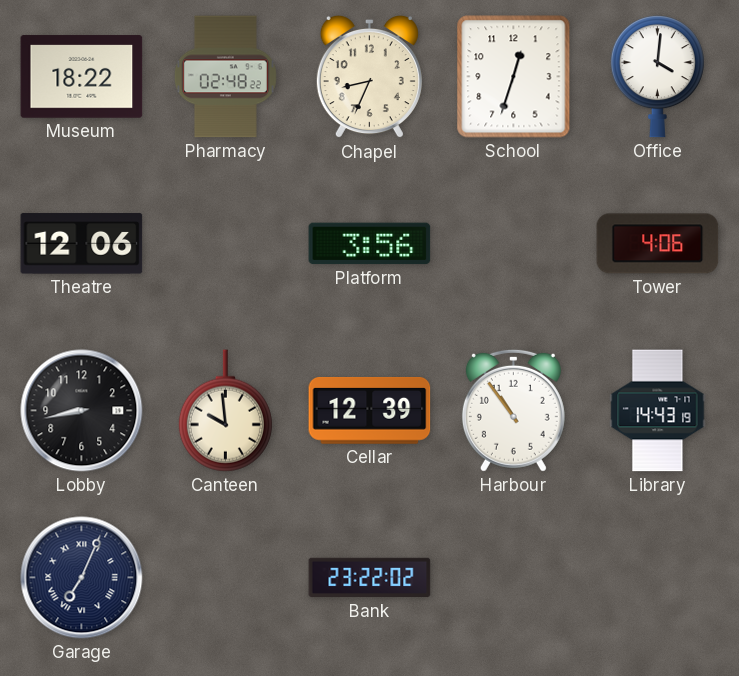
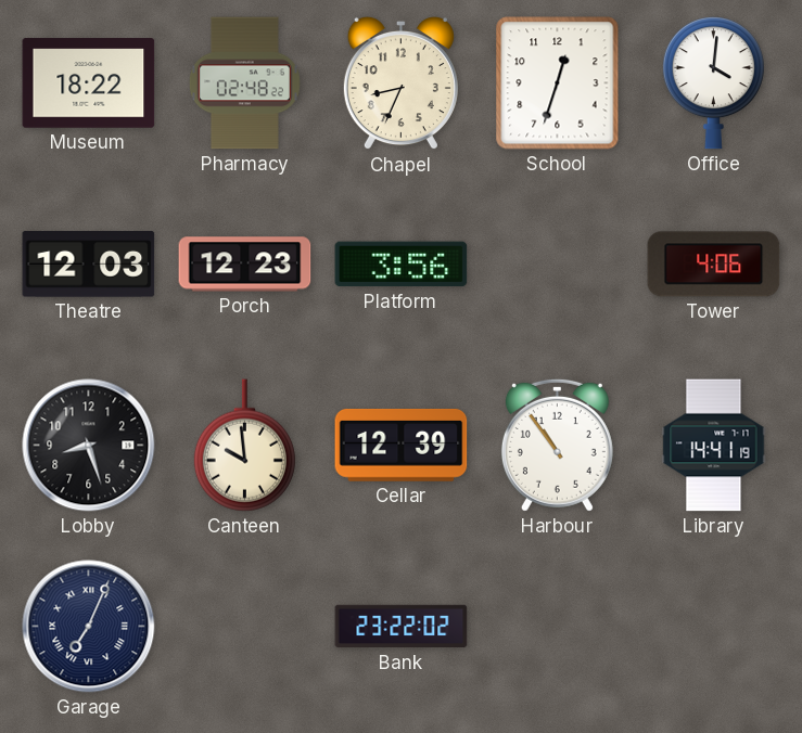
Theatre: 12:06 -> 12:03 (89, 265)
Porch: none -> 12:23 (245, 265)
Lobby: 8:43 -> 8:27 (89, 446)
Library: 14:43 -> 14:41 (714, 446)
